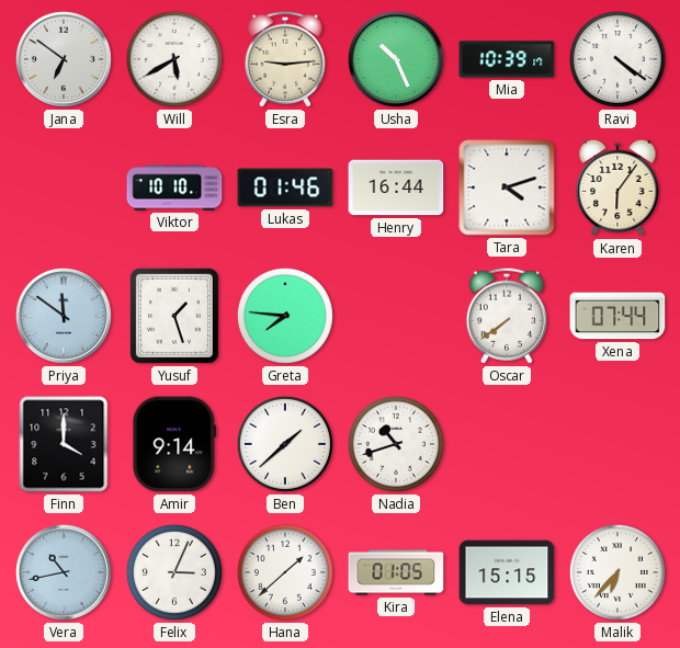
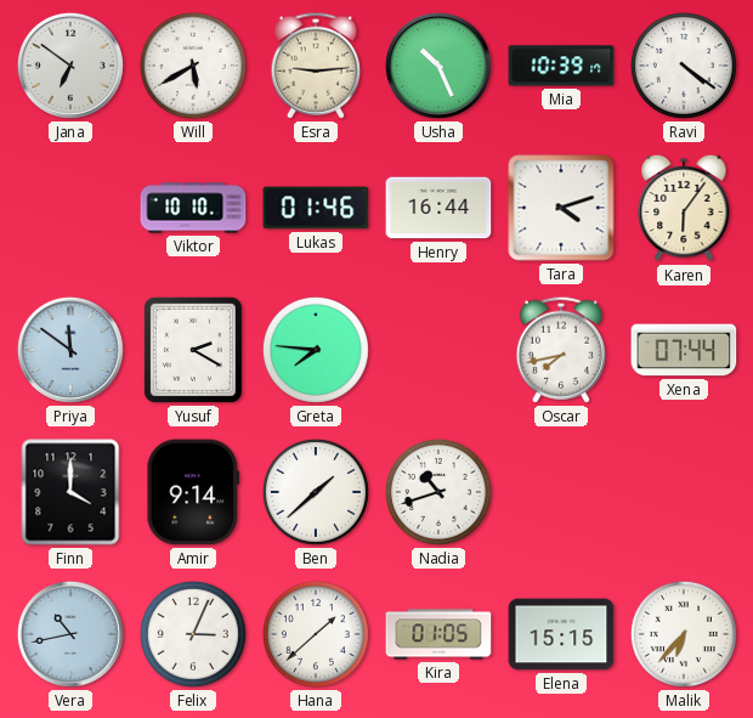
Yusuf: 1:27 -> 2:20 (193, 350)
Oscar: 7:39 -> 7:43 (560, 350)
